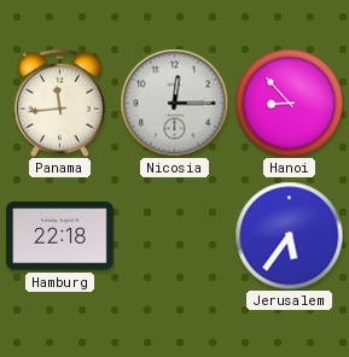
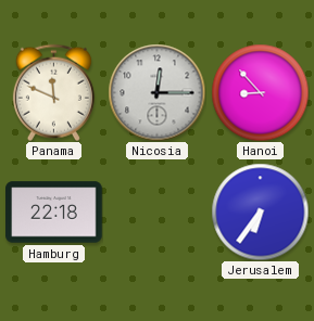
Panama: 11:44 -> 11:49 (53, 92)
Jerusalem: 5:36 -> 6:36 (260, 211)
